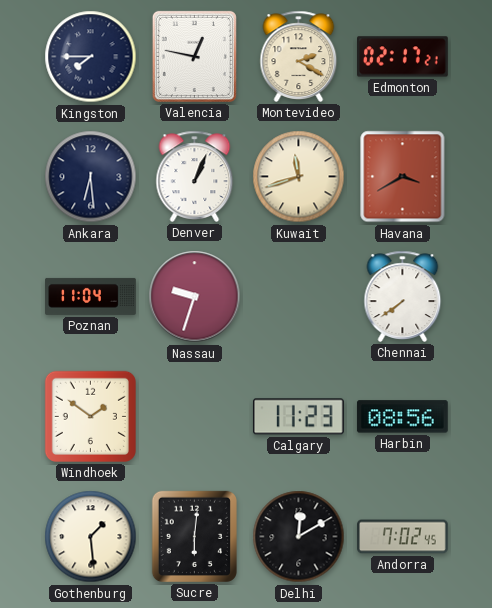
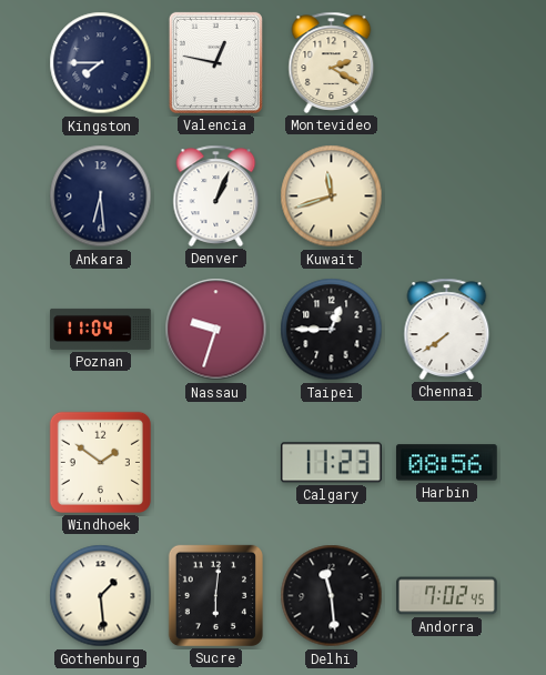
Edmonton: 02:17 -> none (403, 57)
Havana: 3:40 -> none (403, 177)
Taipei: none -> 12:45 (332, 330)
Delhi: 12:10 -> 11:29 (332, 596)
